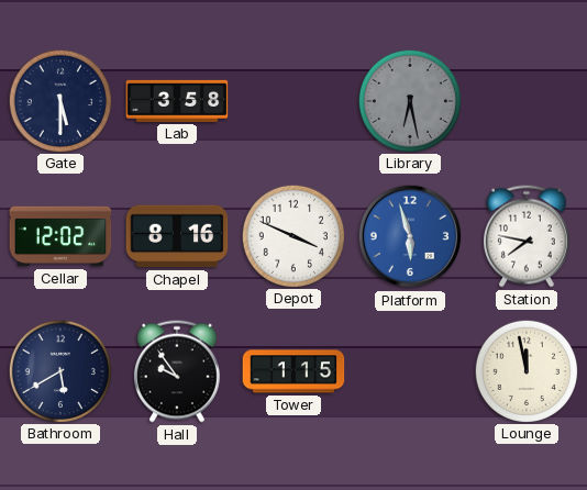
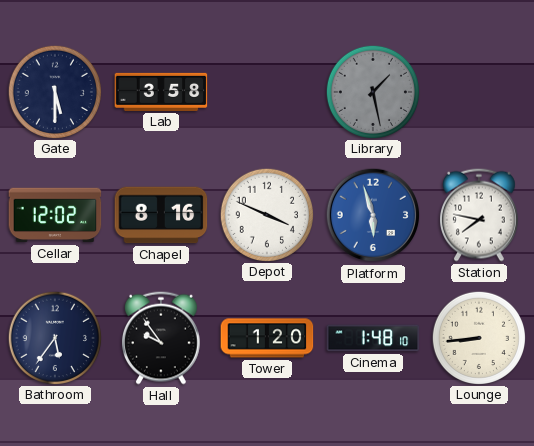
Library: 6:28 -> 1:28 (372, 91)
Bathroom: 5:40 -> 5:36 (54, 337)
Tower: 1:15 -> 1:20 (267, 338)
Cinema: none -> 1:48 (373, 338)
Lounge: 11:58 -> 8:44 (478, 337)
